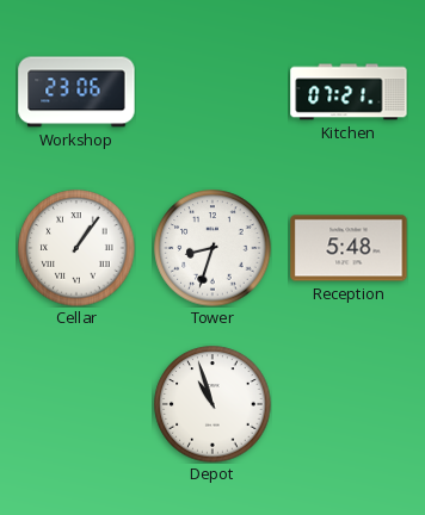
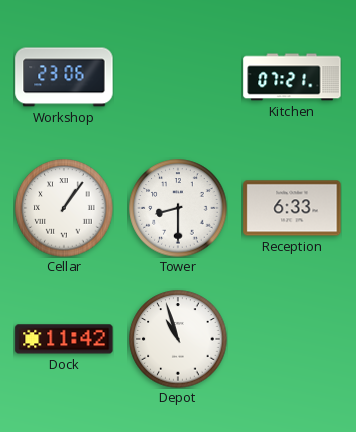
Tower: 8:33 -> 8:30 (178, 208)
Reception: 5:48 -> 6:33 (292, 208)
Dock: none -> 11:42 (64, 339)
